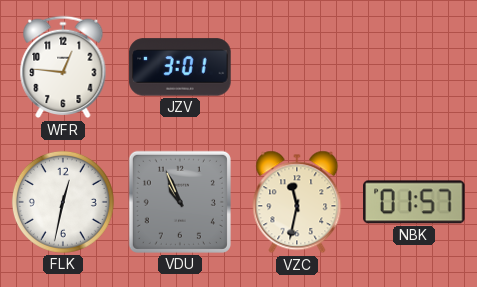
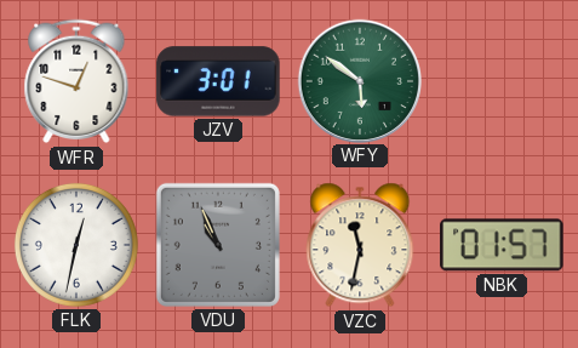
WFR: 12:46 -> 12:48 (76, 81)
WFY: none -> 5:51 (359, 80)
